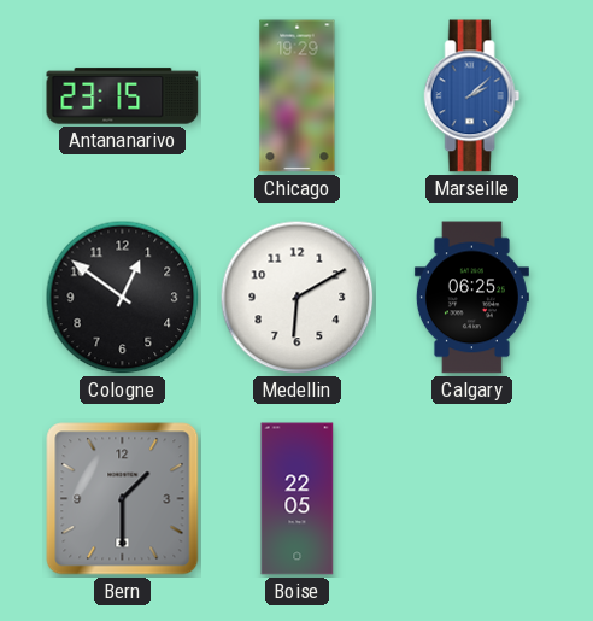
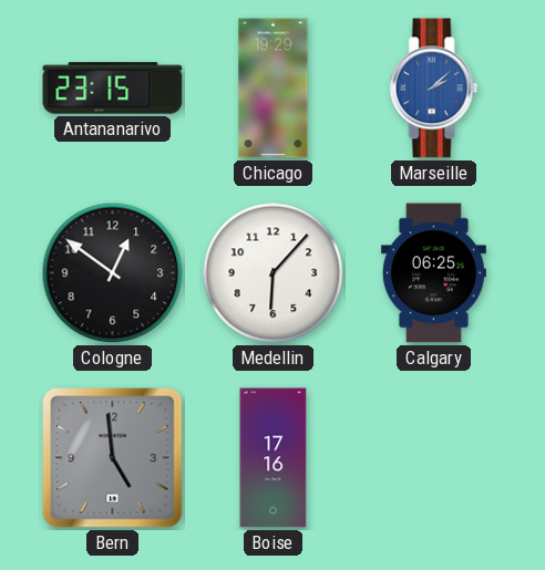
Medellin: 6:10 -> 6:07 (274, 273)
Bern: 1:30 -> 4:59 (113, 458)
Boise: 22:05 -> 17:16 (274, 458)
